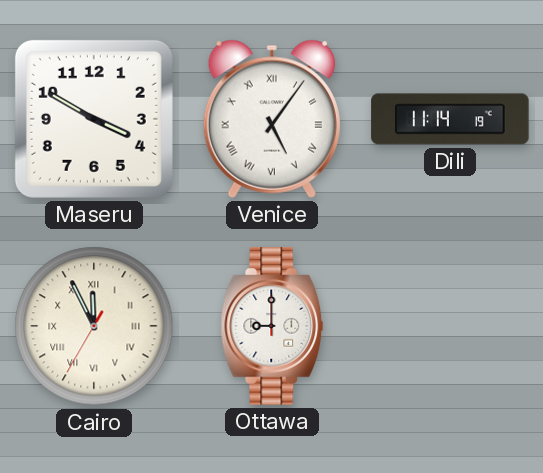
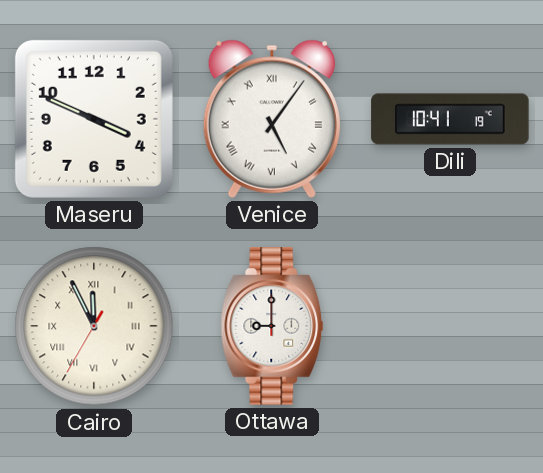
Maseru: 3:50 -> 3:49 (94, 119)
Dili: 11:14 -> 10:41 (450, 119)
